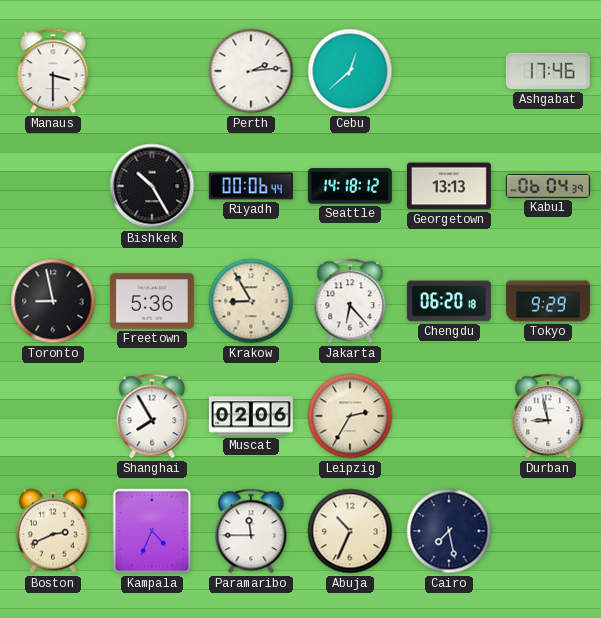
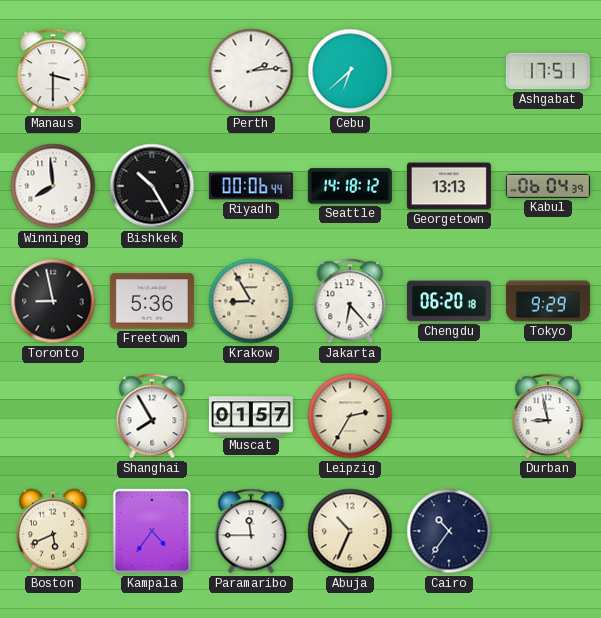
Cebu: 12:38 -> 6:38 (350, 71)
Ashgabat: 17:46 -> 17:51 (548, 71)
Winnipeg: none -> 7:59 (53, 186)
Muscat: 02:06 -> 01:57 (251, 416)
Boston: 2:41 -> 5:41 (53, 531)
Kampala: 4:34 -> 4:36 (152, 531)
Cairo: 7:28 -> 10:36 (449, 531)
